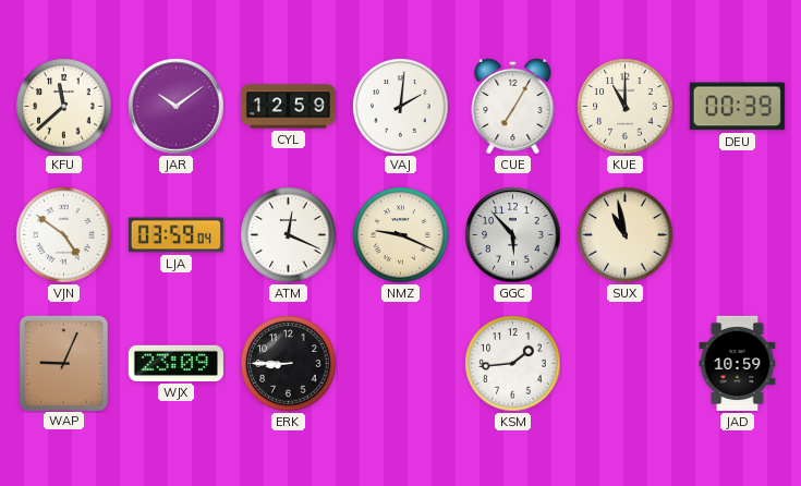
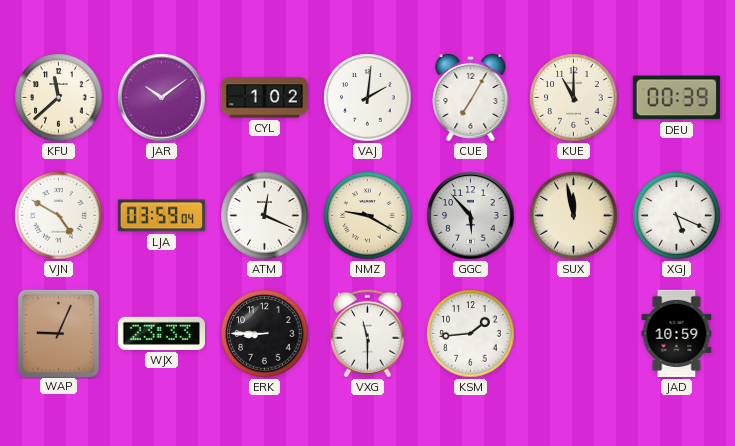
CYL: 12:59 -> 1:02 (264, 98)
VJN: 4:51 -> 4:50 (59, 216)
NMZ: 9:19 -> 9:20 (368, 216)
SUX: 10:58 -> 11:58 (574, 216)
XGJ: none -> 5:19 (677, 216)
WJX: 23:09 -> 23:33 (161, 333)
VXG: none -> 11:30 (367, 334)
